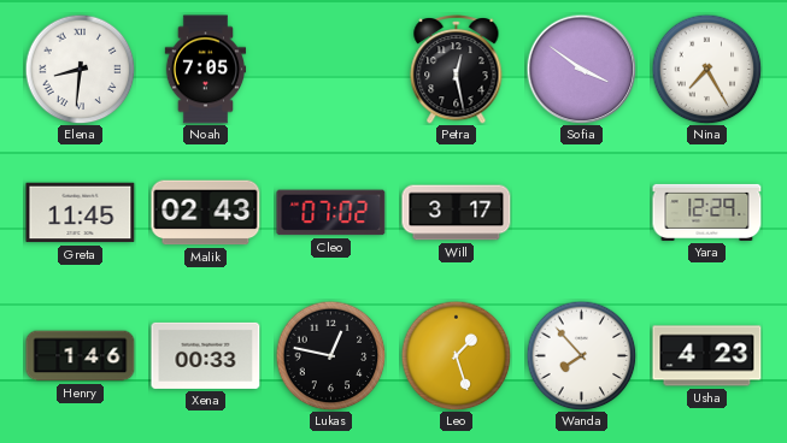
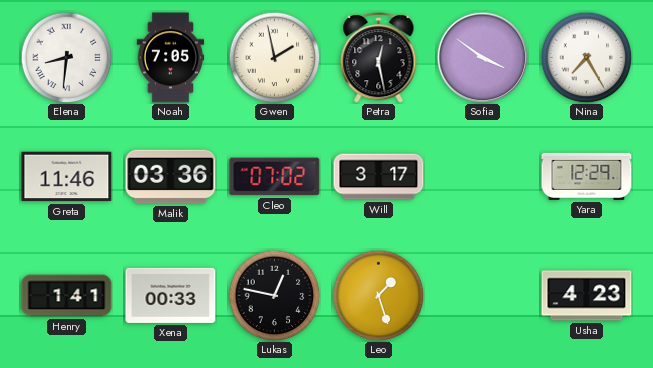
Gwen: none -> 1:58 (274, 57)
Greta: 11:45 -> 11:46 (67, 177)
Malik: 02:43 -> 03:36 (171, 177)
Henry: 1:46 -> 1:41 (67, 296)
Wanda: 7:53 -> none (581, 355)
